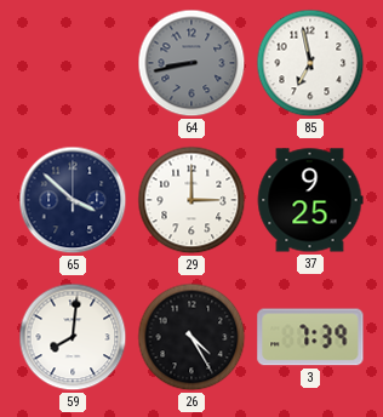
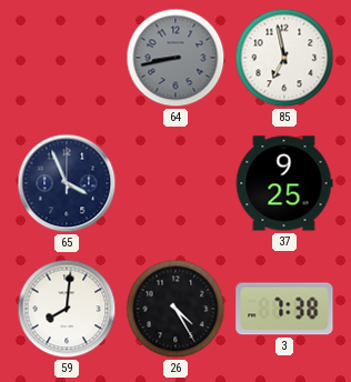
65: 3:52 -> 3:56 (67, 183)
29: 3:00 -> none (191, 200)
3: 7:39 -> 7:38 (284, 309)
